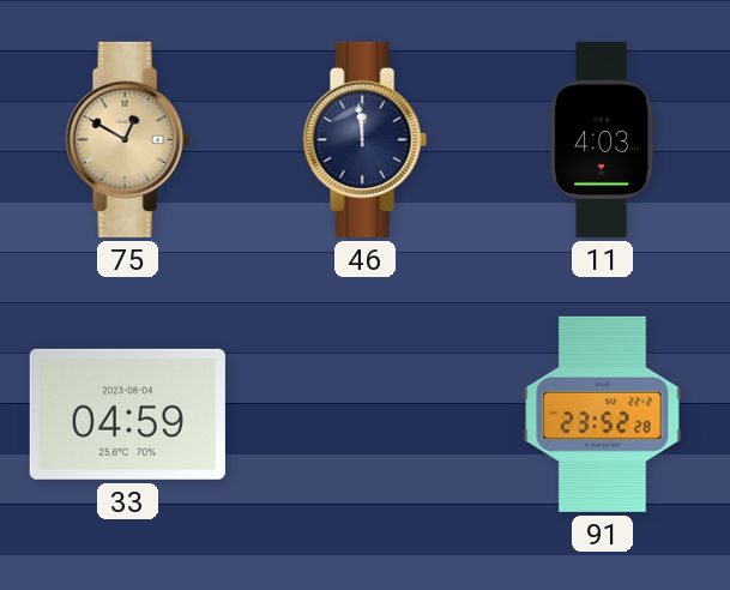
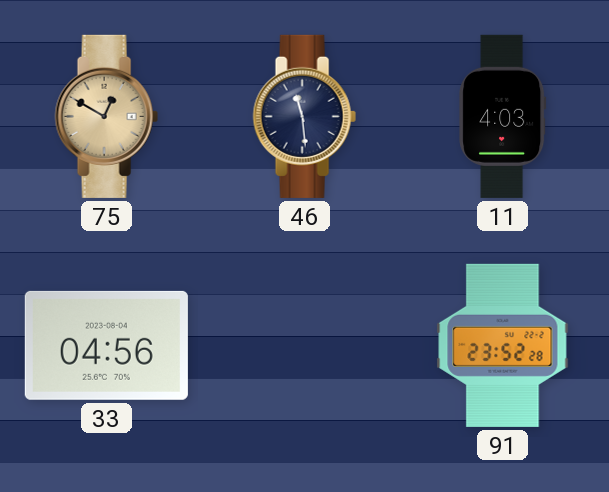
46: 11:59 -> 11:29 (304, 116)
33: 04:59 -> 04:56 (106, 345)
